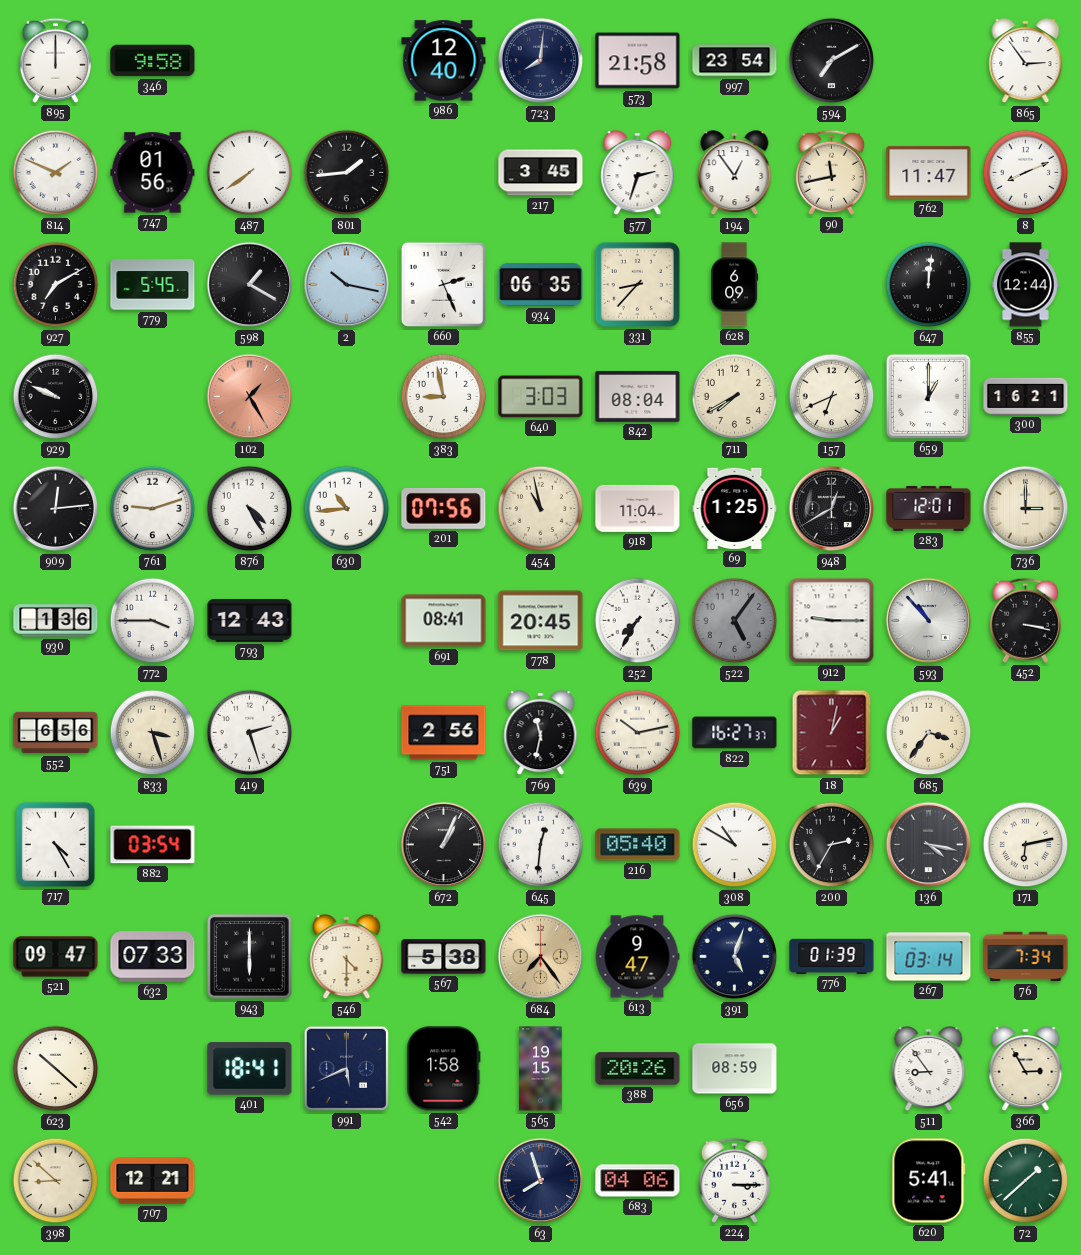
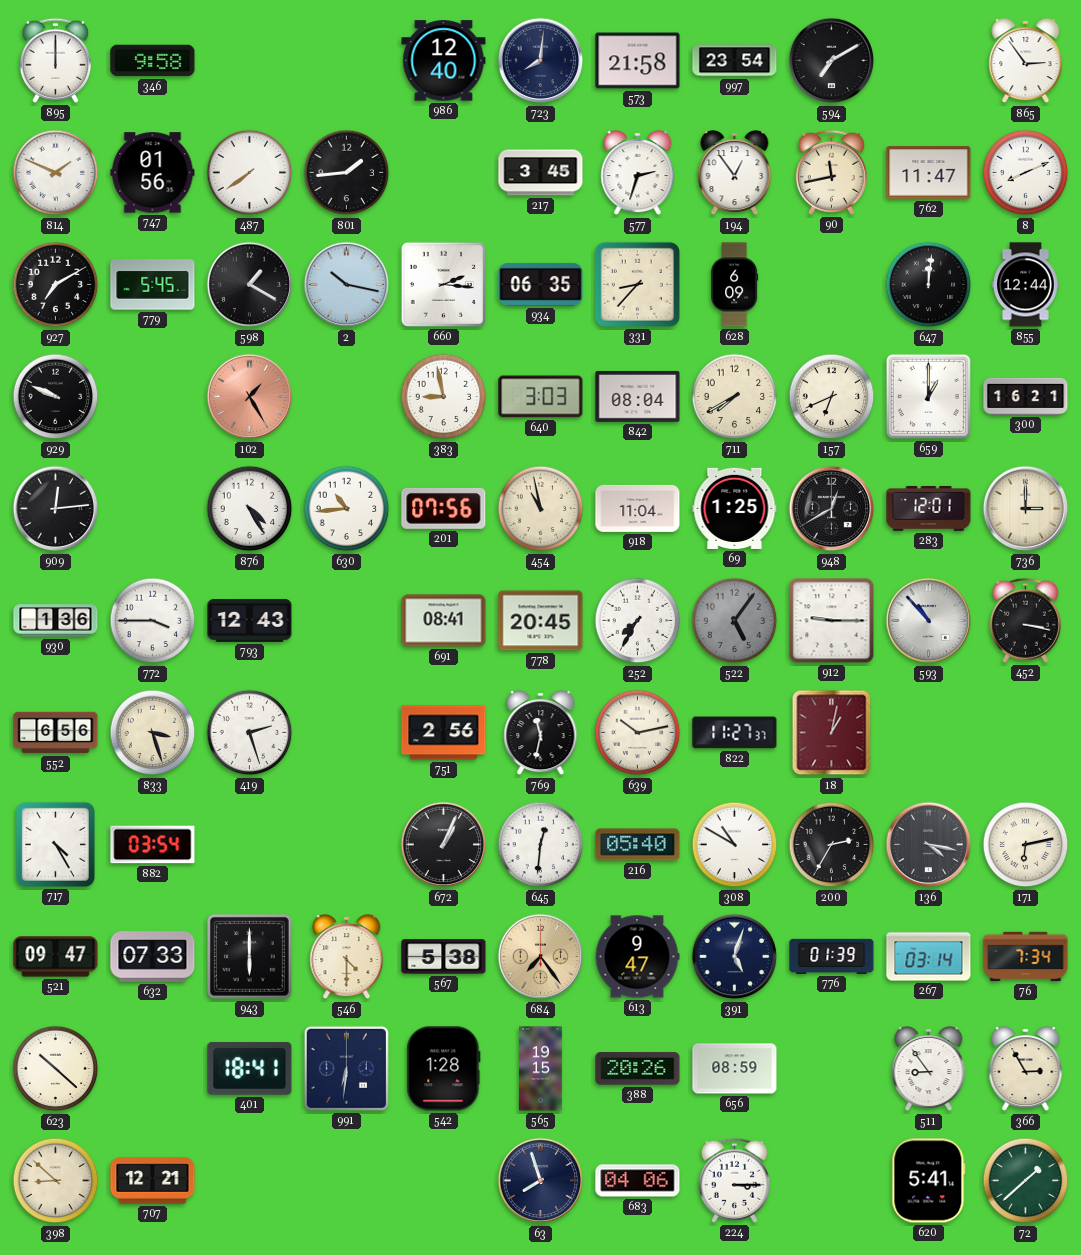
660: 2:26 -> 2:16 (443, 284)
761: 9:12 -> none (153, 509)
822: 16:27 -> 11:27 (735, 733)
685: 3:36 -> none (929, 733)
991: 5:41 -> 6:31 (346, 1068)
542: 1:58 -> 1:28 (444, 1069)
